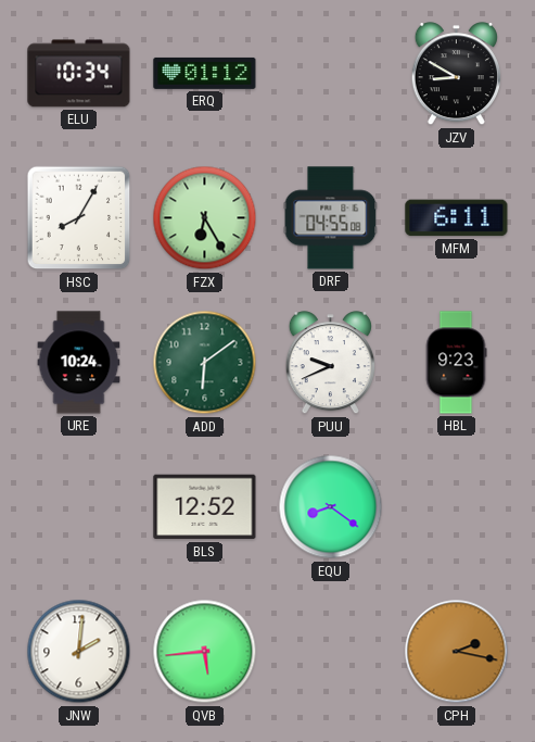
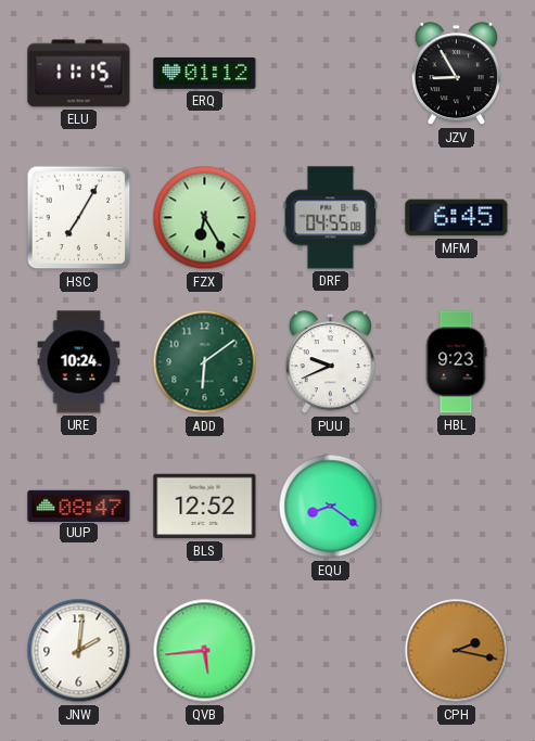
ELU: 10:34 -> 11:15 (79, 74)
JZV: 8:50 -> 8:55 (456, 74)
HSC: 8:05 -> 7:05 (79, 218)
MFM: 6:11 -> 6:45 (457, 218)
UUP: none -> 08:47 (79, 506)
